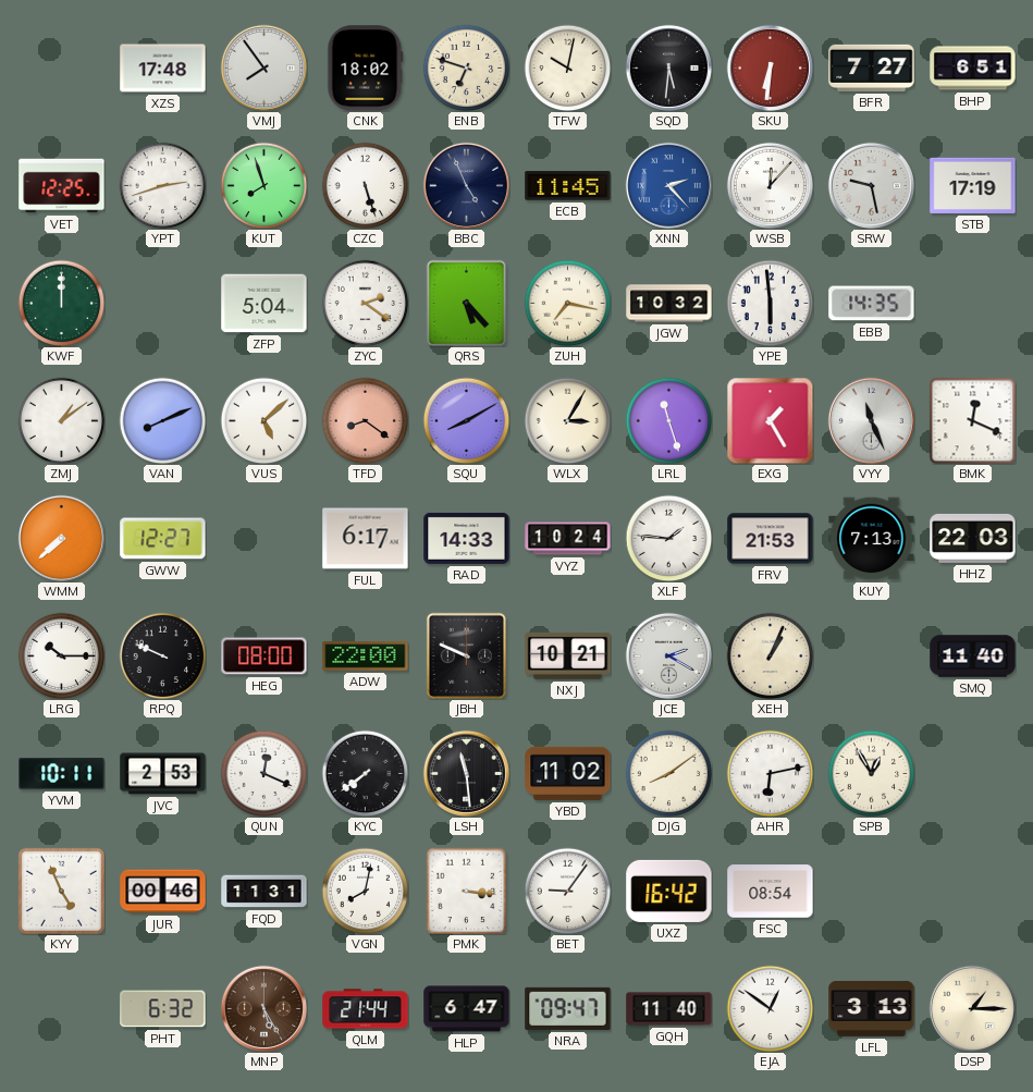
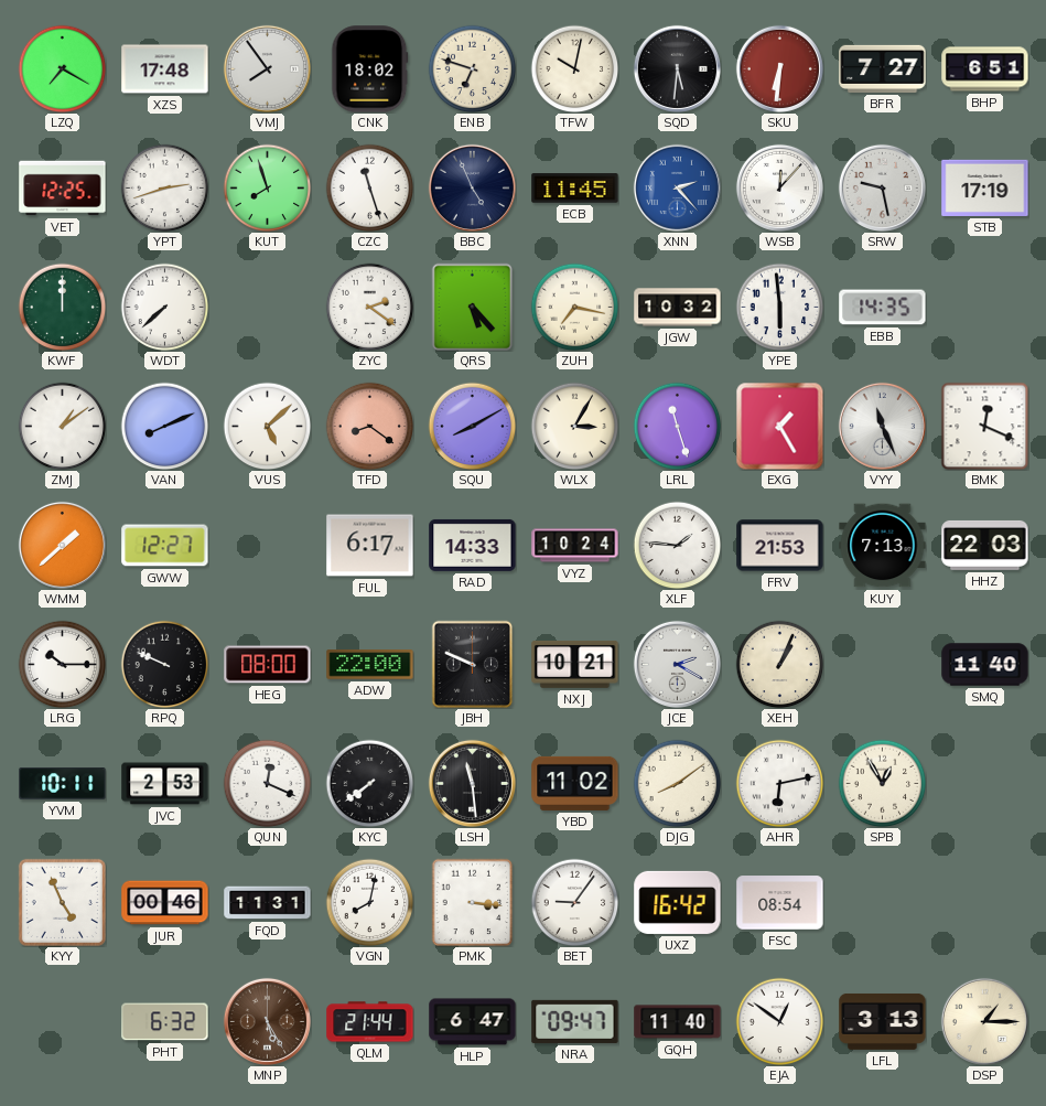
LZQ: none -> 7:20 (62, 68)
CZC: 5:27 -> 11:27 (369, 187)
WDT: none -> 7:38 (164, 307)
ZFP: 5:04 -> none (265, 304)
WMM: 7:38 -> 1:38 (62, 545)
